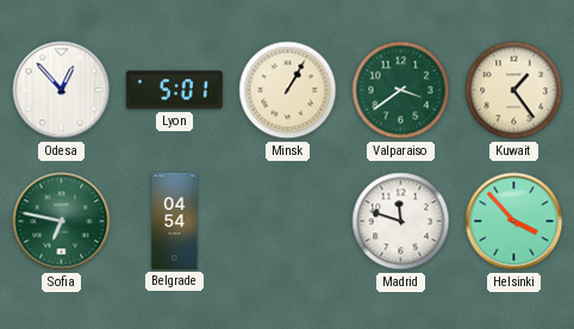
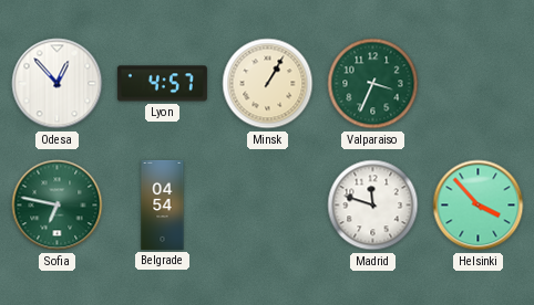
Lyon: 5:01 -> 4:57 (162, 84)
Valparaiso: 3:39 -> 3:34 (373, 84)
Kuwait: 1:24 -> none (514, 91)
